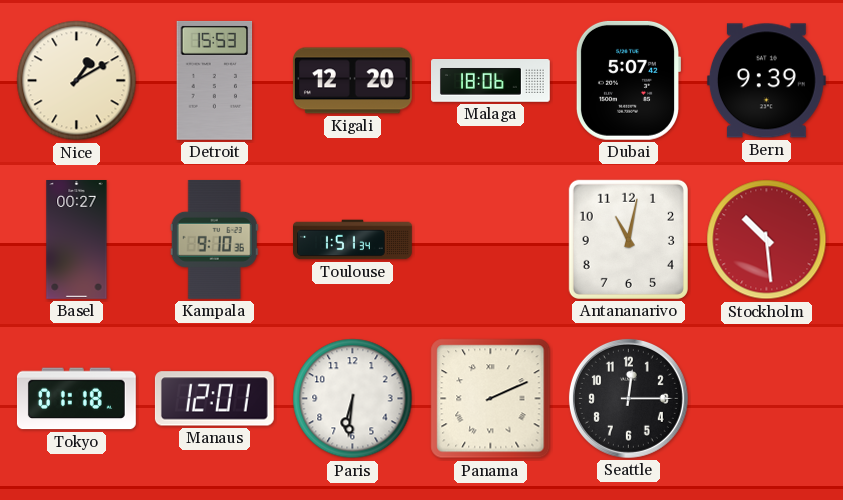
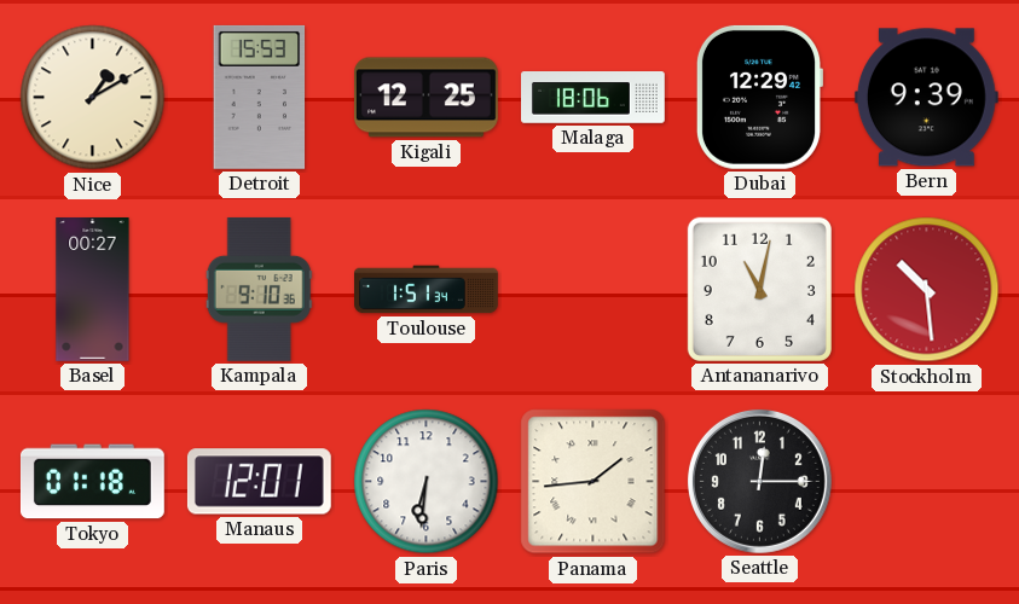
Kigali: 12:20 -> 12:25 (427, 98)
Dubai: 5:07 -> 12:29 (759, 97)
Panama: 2:11 -> 1:44 (594, 482)
